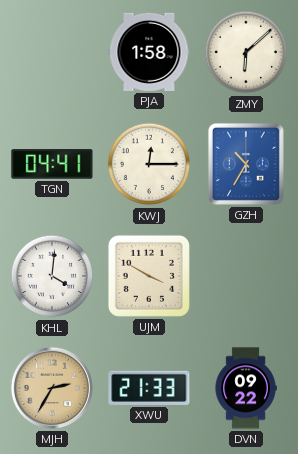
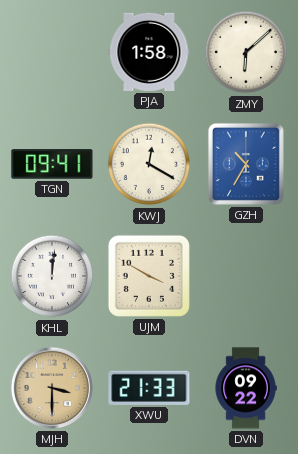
TGN: 04:41 -> 09:41 (52, 164)
KWJ: 12:15 -> 12:20 (149, 164)
KHL: 4:01 -> 12:01 (52, 276)
MJH: 2:35 -> 3:30 (52, 388)
